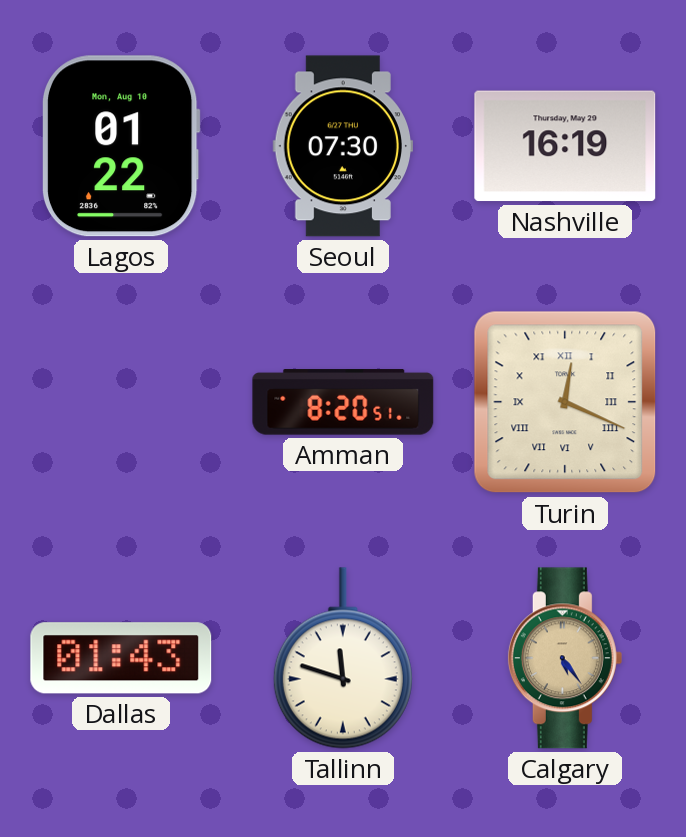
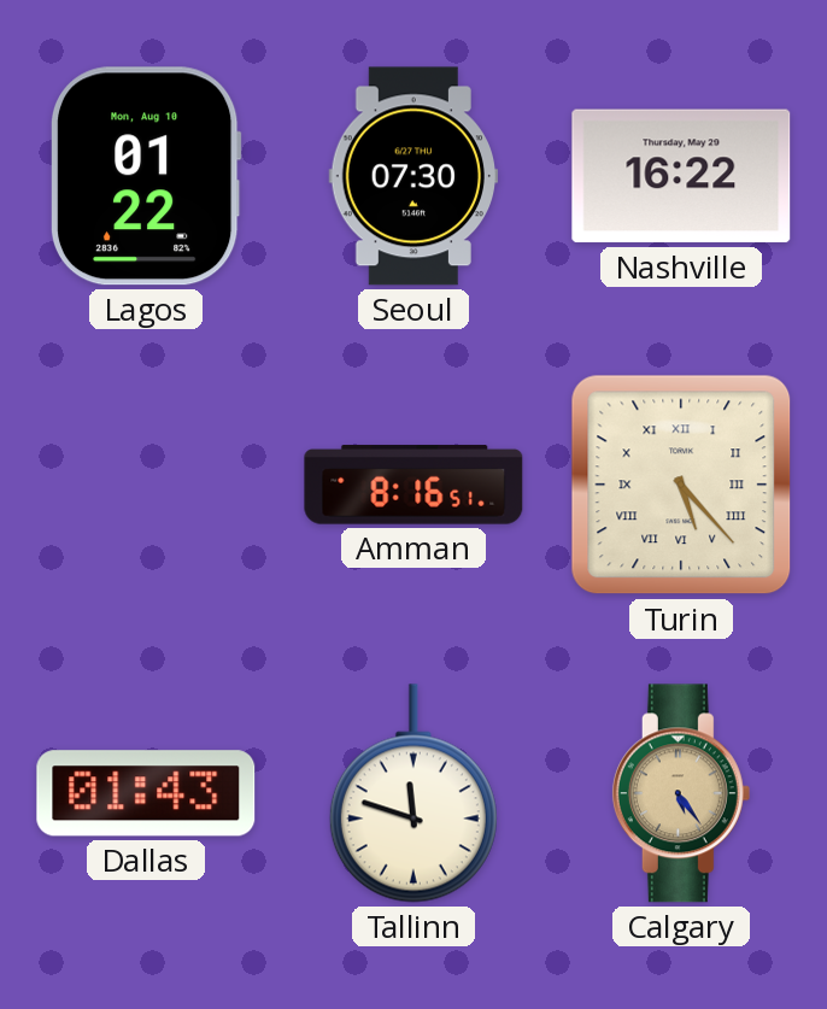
Nashville: 16:19 -> 16:22 (681, 176)
Amman: 8:20 -> 8:16 (413, 485)
Turin: 12:19 -> 5:23 (681, 485)
